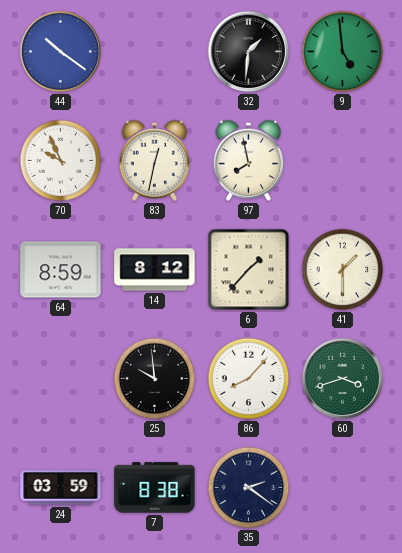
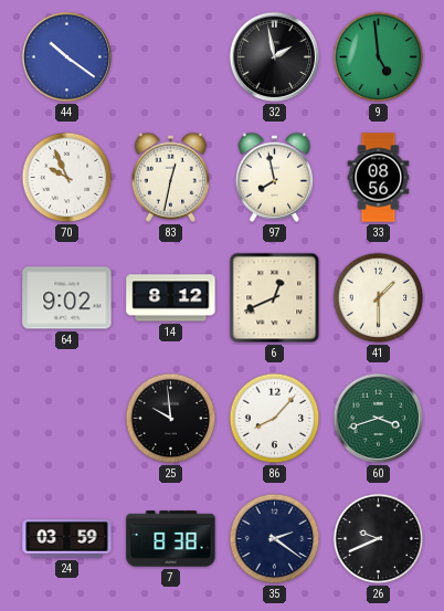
32: 1:31 -> 1:58 (275, 57)
33: none -> 08:56 (379, 178)
64: 8:59 -> 9:02 (67, 298)
6: 1:37 -> 12:41 (275, 298)
26: none -> 9:41 (379, 539)
